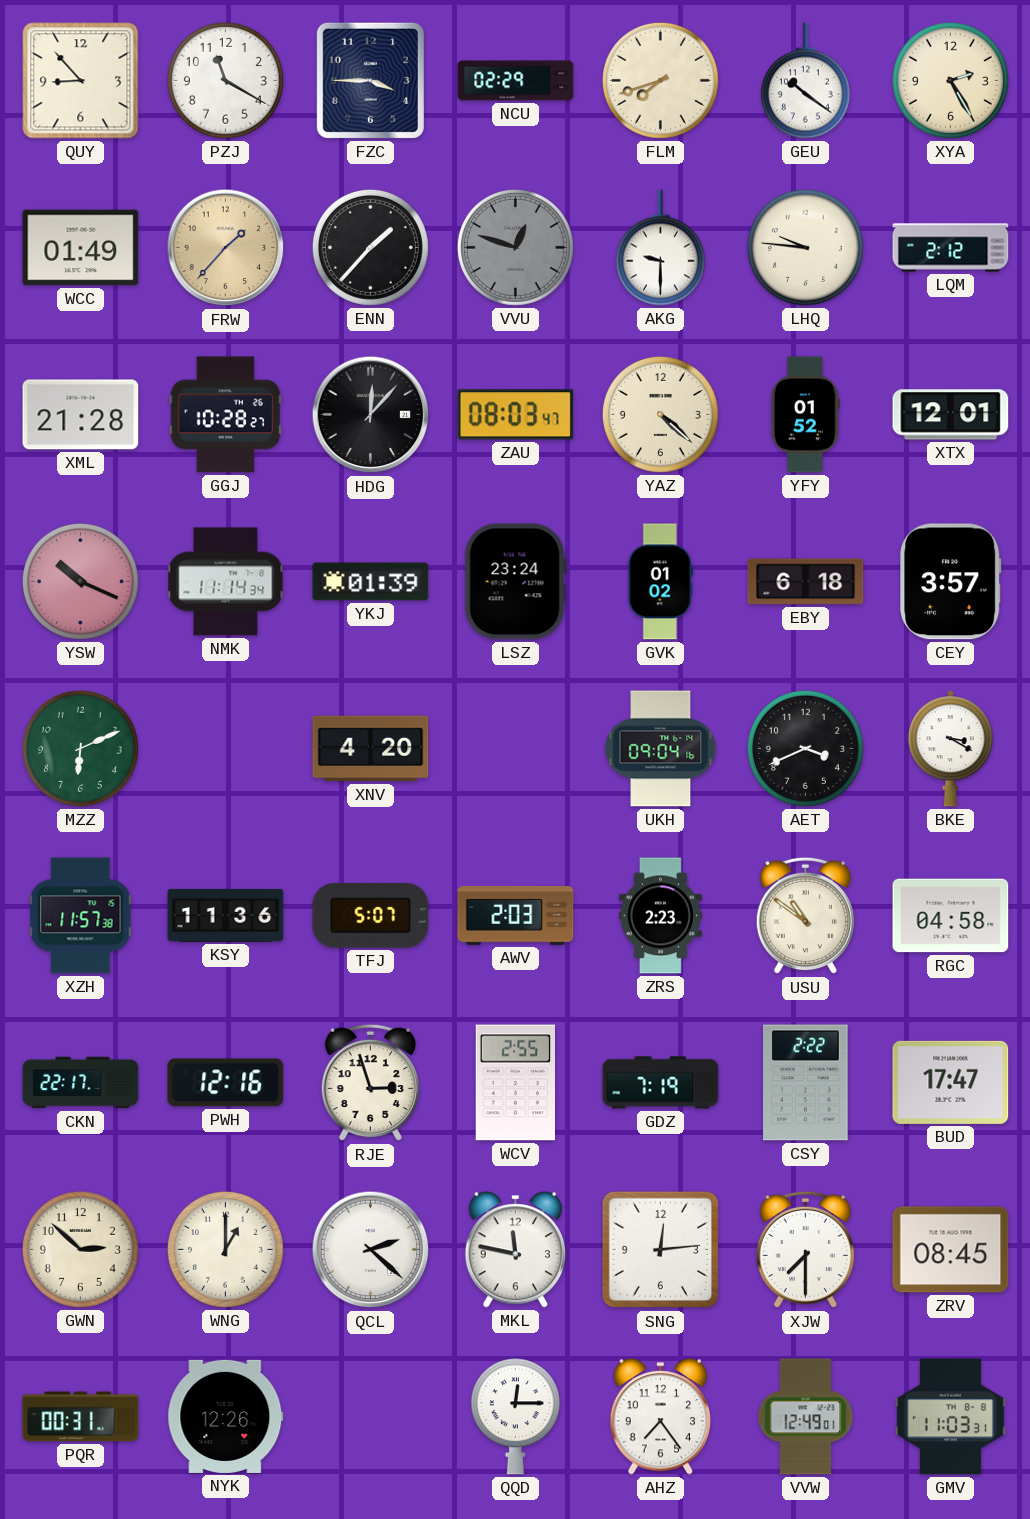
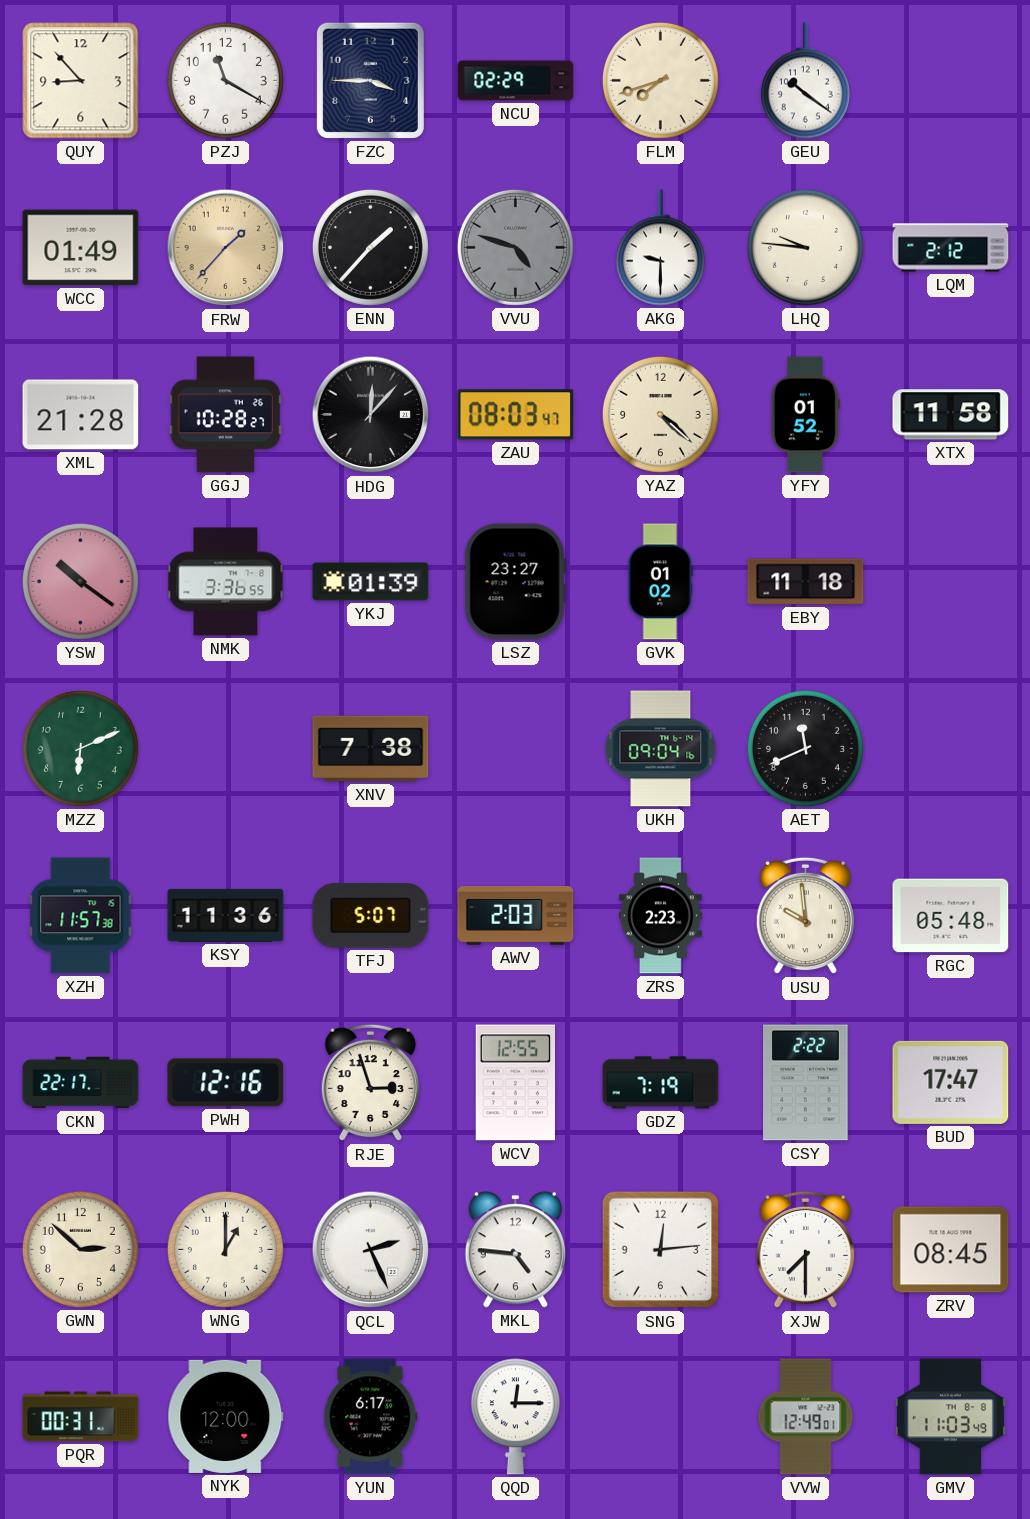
XYA: 2:25 -> none (950, 80)
VVU: 12:48 -> 4:48 (515, 247)
XTX: 12:01 -> 11:58 (951, 415)
YSW: 10:19 -> 10:21 (80, 581)
NMK: 11:14 -> 3:36 (226, 582)
LSZ: 23:24 -> 23:27 (515, 582)
EBY: 6:18 -> 11:18 (806, 582)
CEY: 3:57 -> none (951, 582)
XNV: 4:20 -> 7:38 (371, 749)
AET: 3:41 -> 11:41 (805, 748)
BKE: 3:20 -> none (950, 749)
USU: 10:51 -> 9:59 (805, 916)
RGC: 04:58 -> 05:48 (951, 916)
WCV: 2:55 -> 12:55 (515, 1083)
QCL: 2:22 -> 2:26 (371, 1250)
MKL: 11:47 -> 4:46 (516, 1250)
NYK: 12:26 -> 12:00 (226, 1416)
YUN: none -> 6:17 (371, 1417)
AHZ: 7:24 -> none (661, 1417)
GMV: 11:03:31 -> 11:03:49 (950, 1417)
